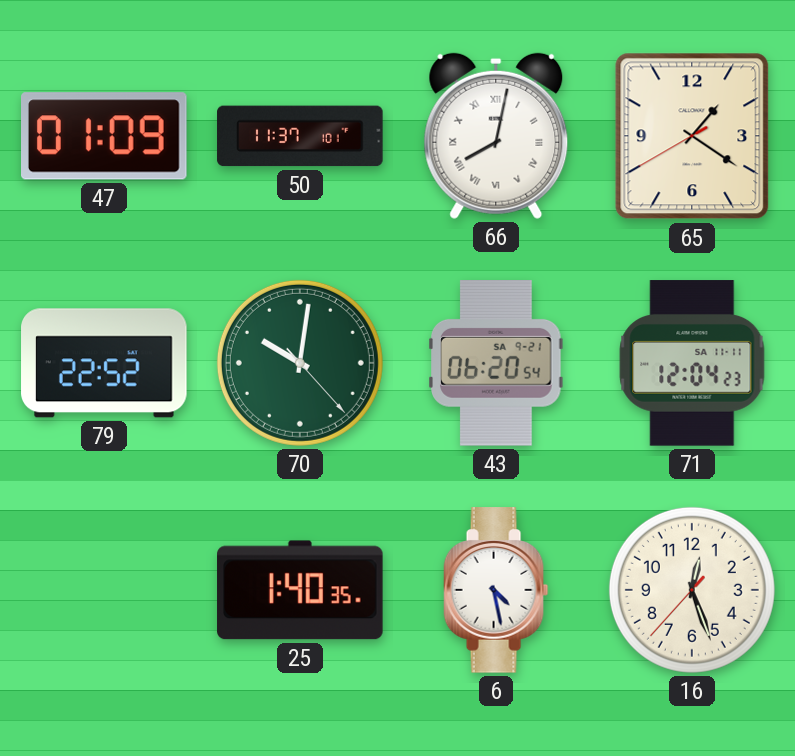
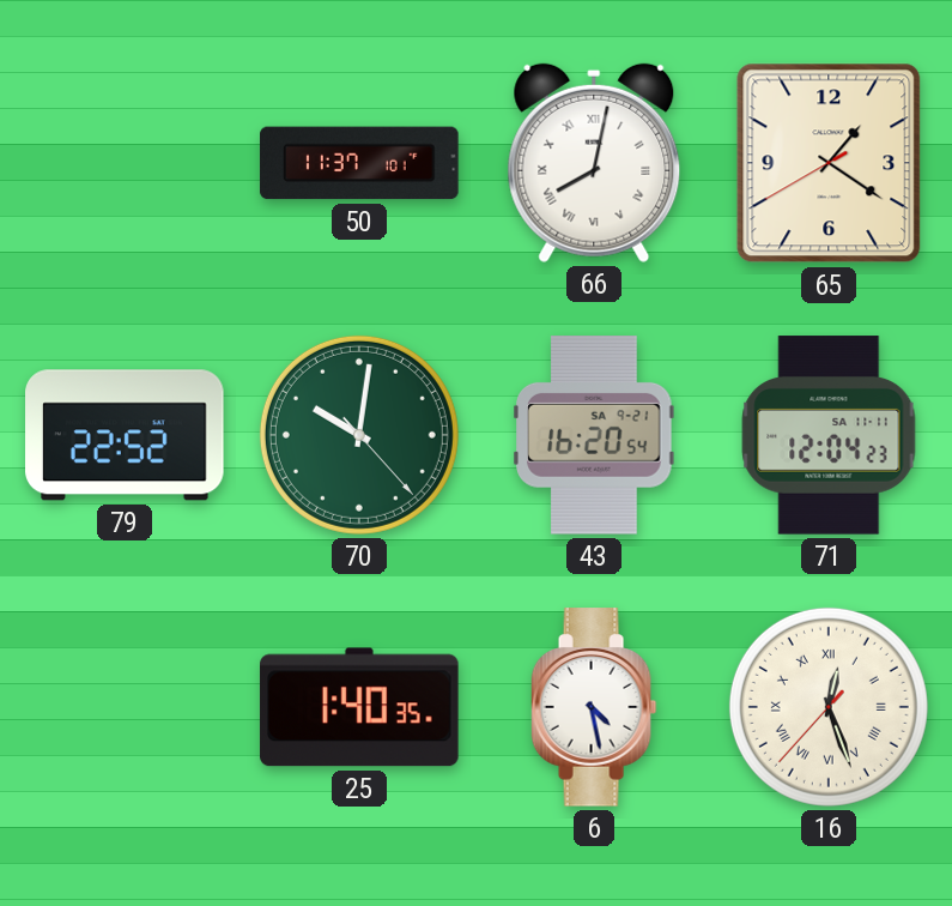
47: 01:09 -> none (105, 136)
43: 06:20 -> 16:20 (594, 436)
16 numerals: Arabic -> Roman (829, 707)
